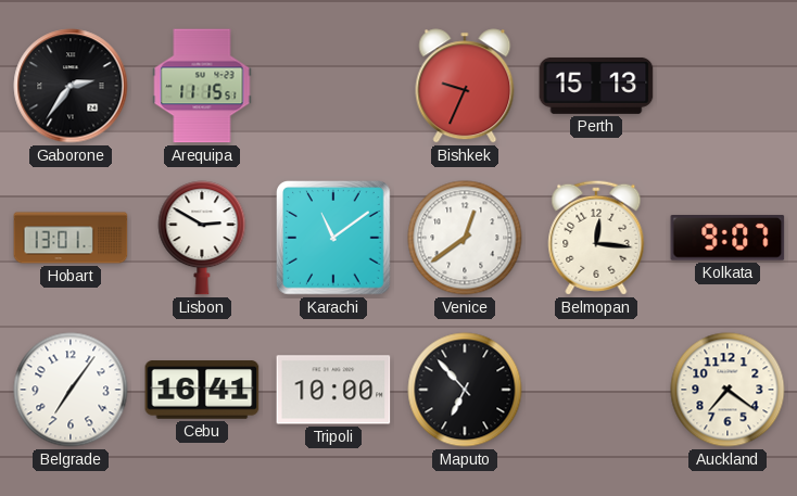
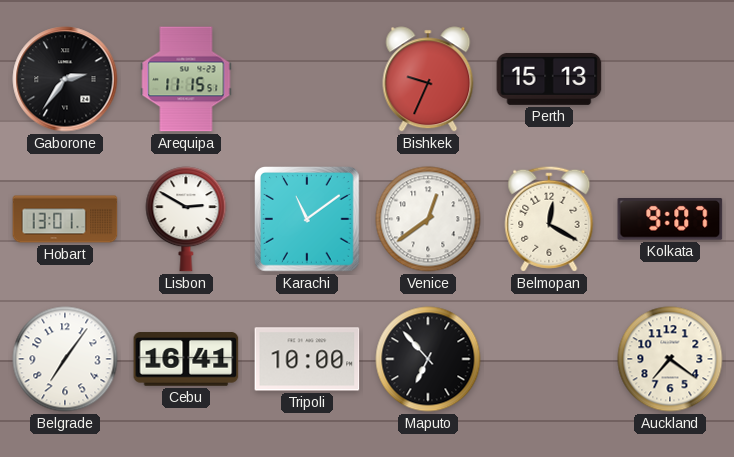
Belmopan: 12:16 -> 12:20 (549, 219)
